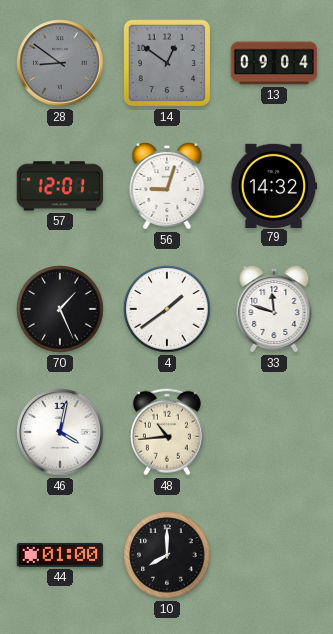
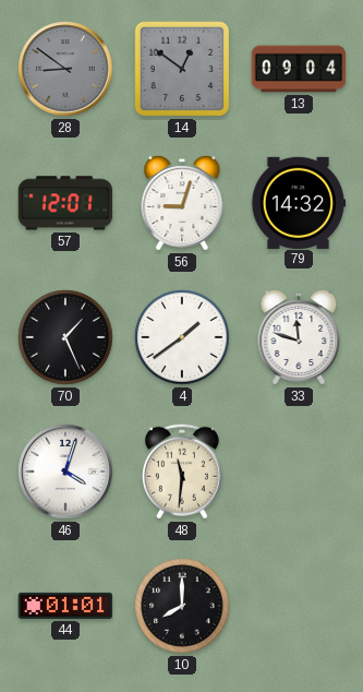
46: 4:02 -> 4:03 (65, 472)
48: 10:44 -> 11:31 (182, 472)
44: 01:00 -> 01:01 (65, 606)
